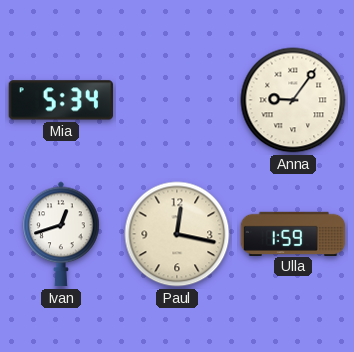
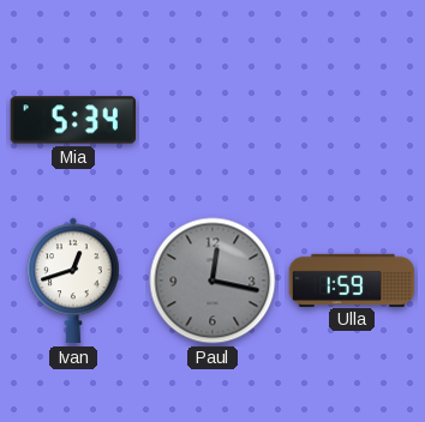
Anna: 9:06 -> none (293, 100)
Paul dial: cream -> grey (212, 281)
